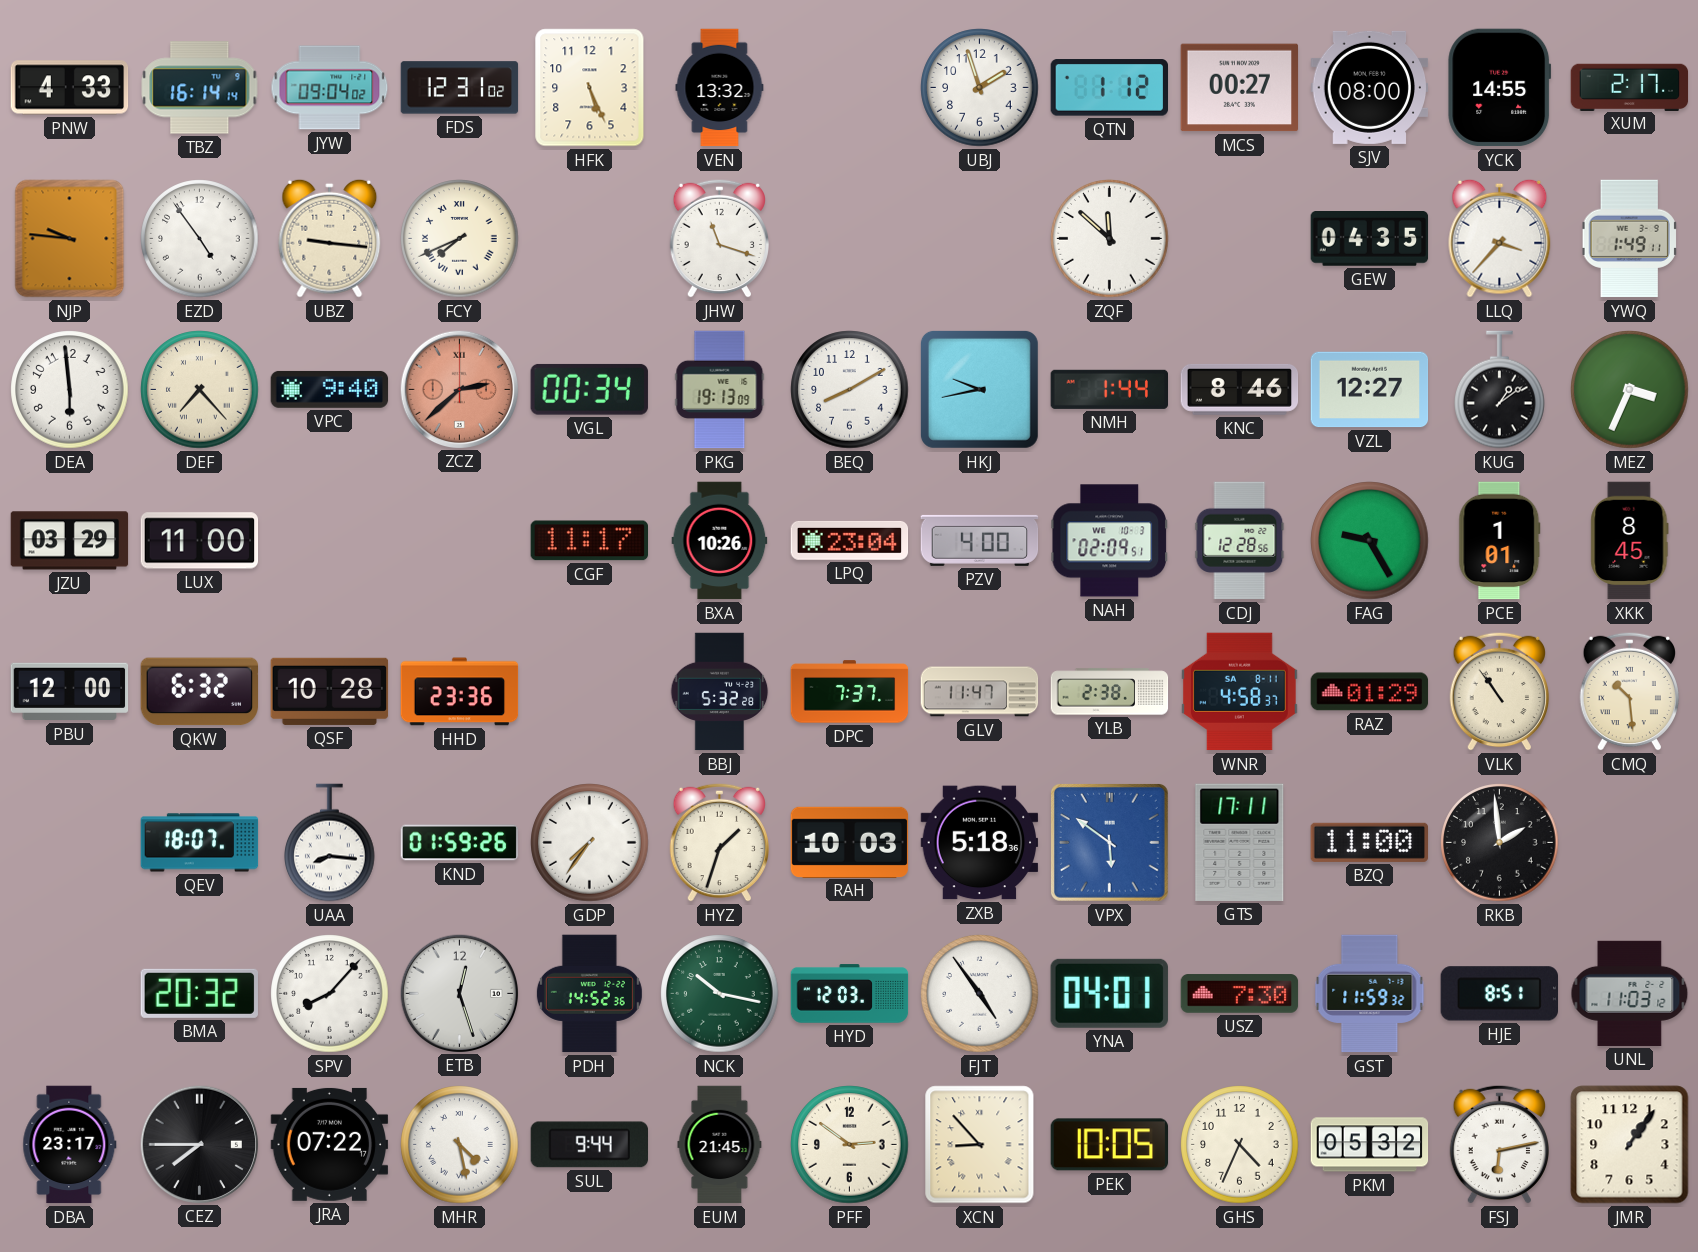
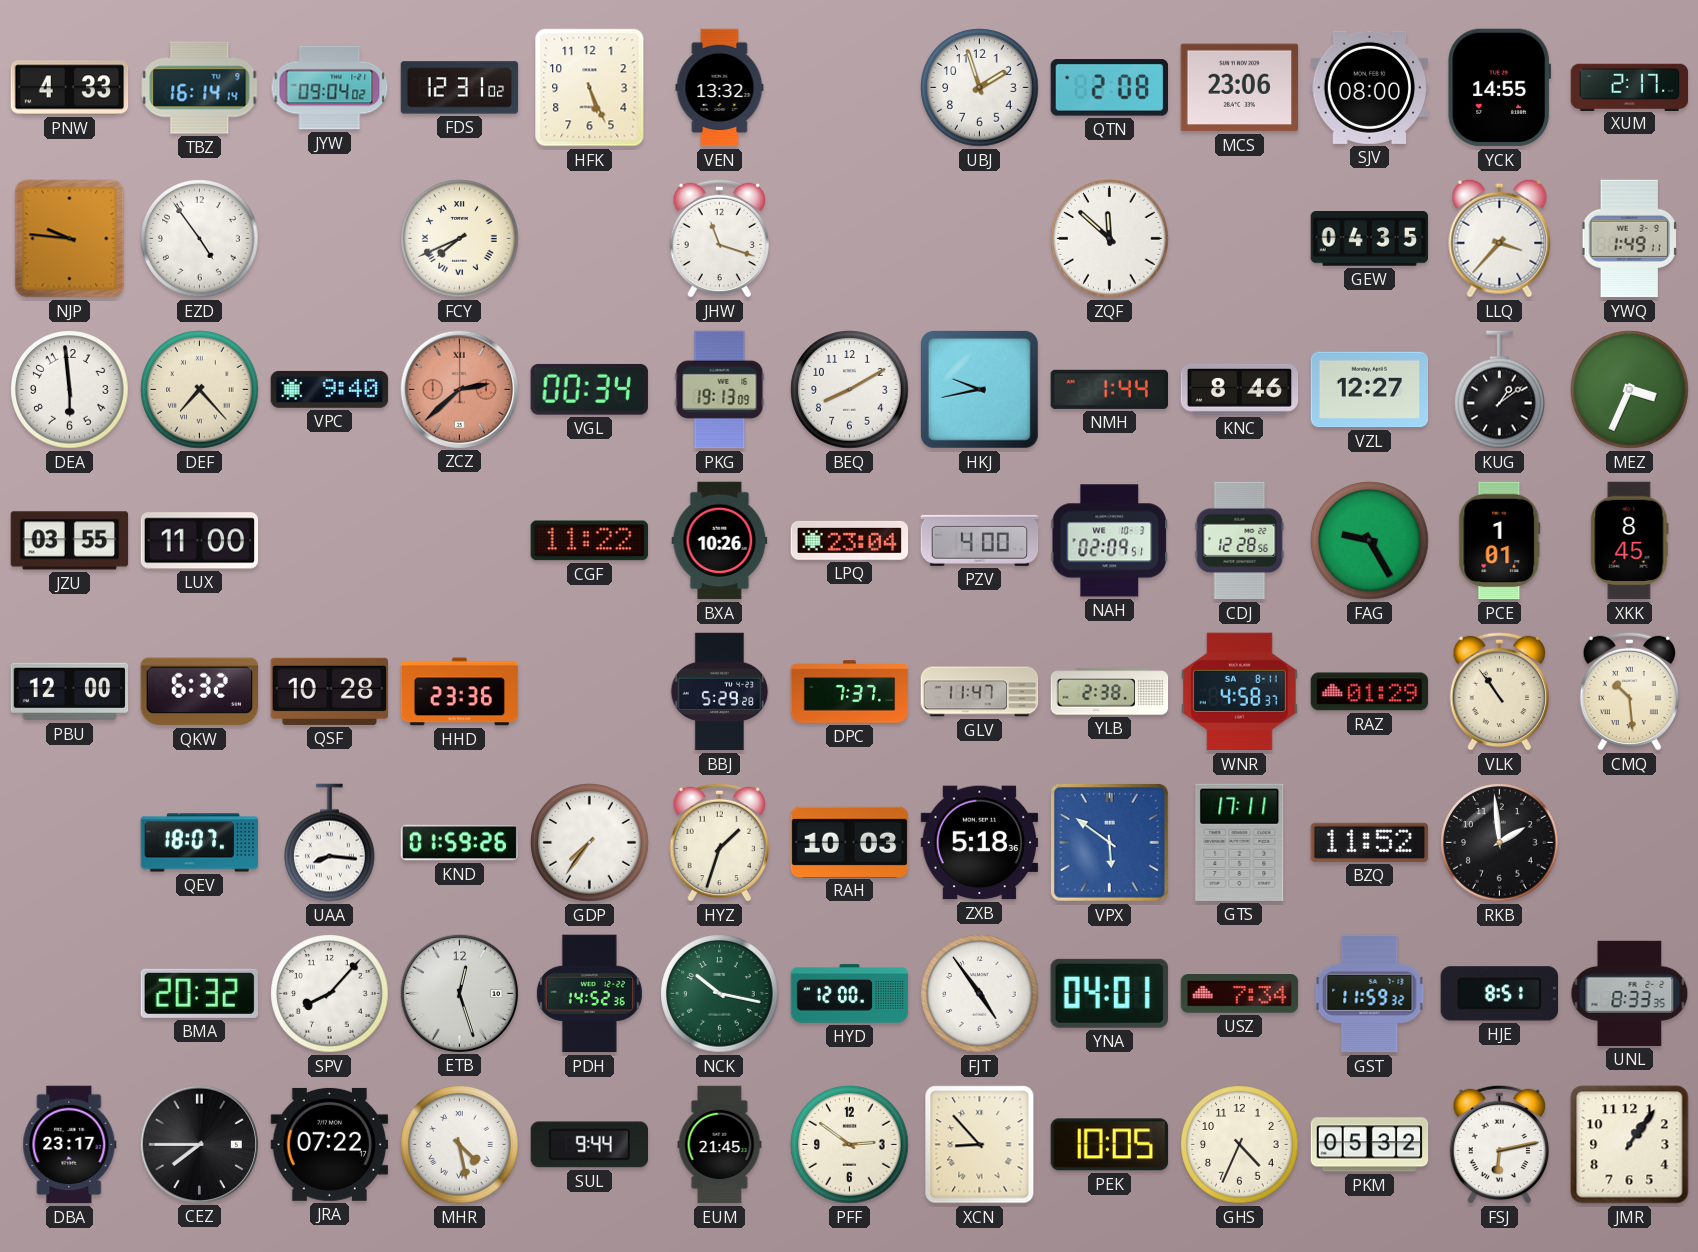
QTN: 1:12 -> 2:08 (1109, 88)
MCS: 00:27 -> 23:06 (1240, 88)
UBZ: 9:16 -> none (330, 238)
JZU: 03:29 -> 03:55 (70, 541)
CGF: 11:17 -> 11:22 (589, 541)
BBJ: 5:32 -> 5:29 (720, 692)
BZQ: 11:00 -> 11:52 (1369, 842)
HYD: 12:03 -> 12:00 (850, 994)
USZ: 7:30 -> 7:34 (1240, 994)
UNL: 11:03 -> 8:33 (1630, 993)
